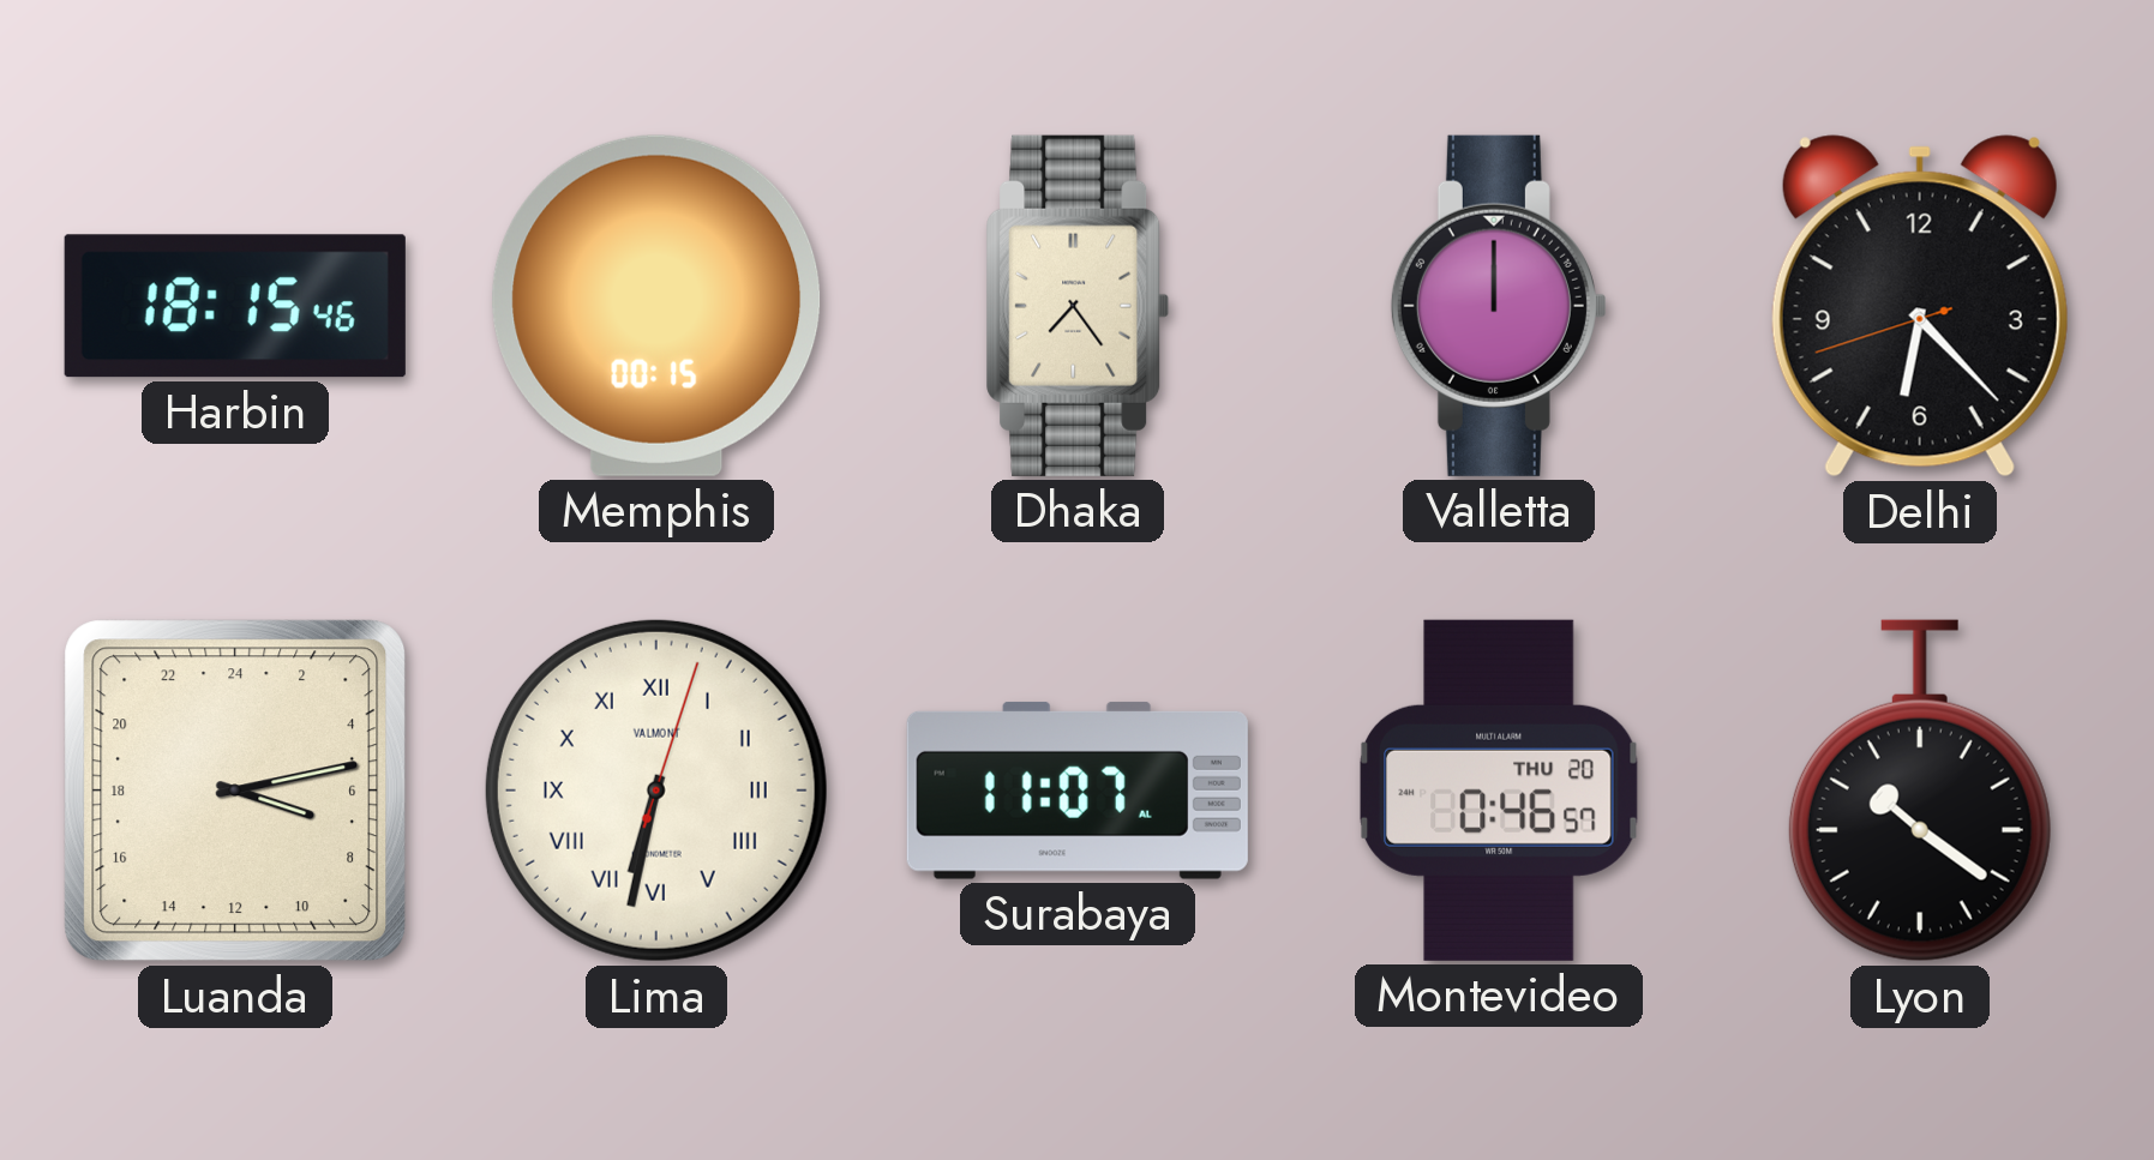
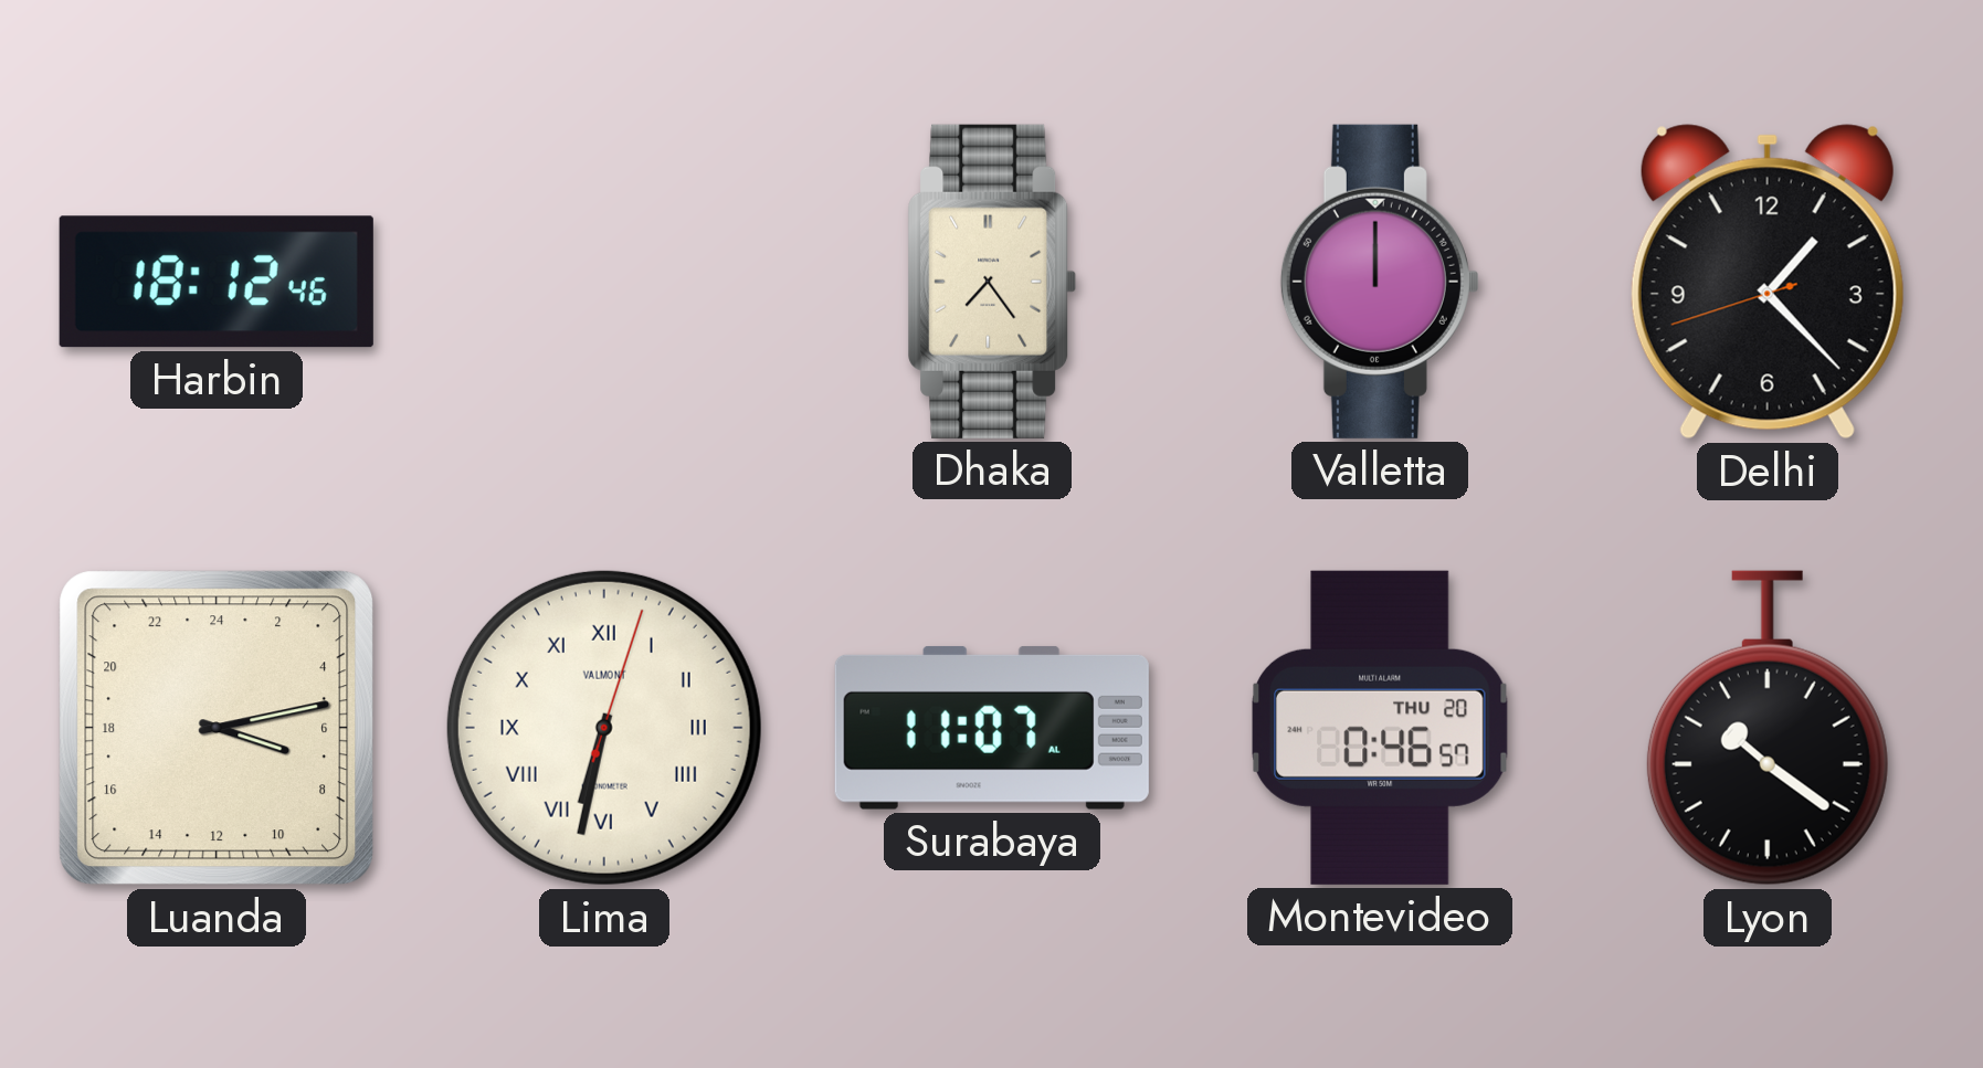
Harbin: 18:15 -> 18:12 (217, 282)
Memphis: 00:15 -> none (656, 306)
Delhi: 6:22 -> 1:22 (1768, 282)
